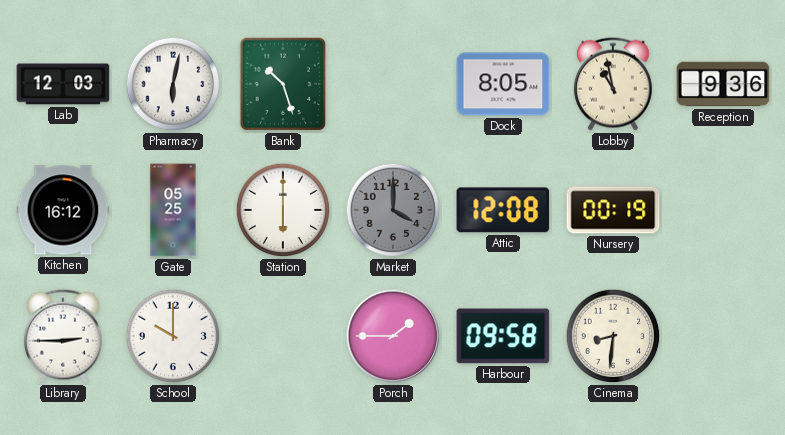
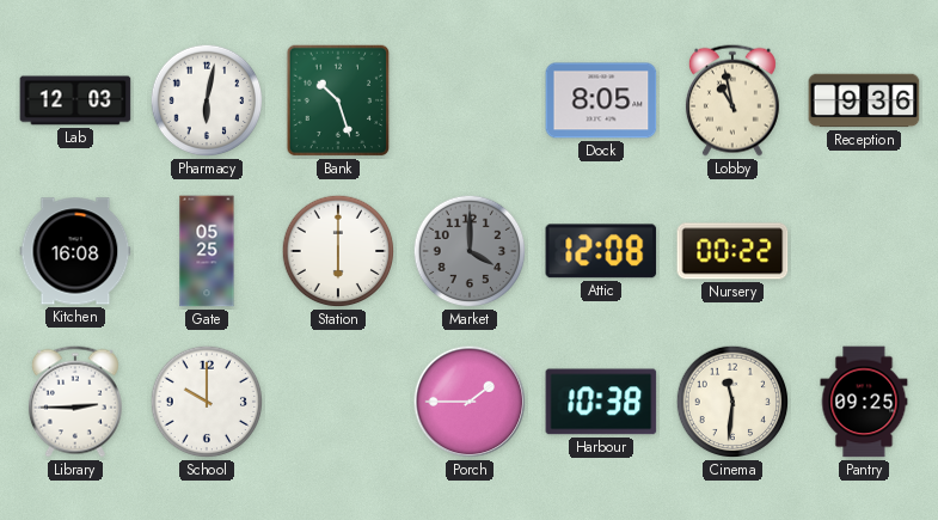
Kitchen: 16:12 -> 16:08 (75, 251)
Nursery: 00:19 -> 00:22 (732, 251)
Harbour: 09:58 -> 10:38 (601, 402)
Cinema: 8:31 -> 11:31 (732, 402)
Pantry: none -> 09:25 (864, 402)
